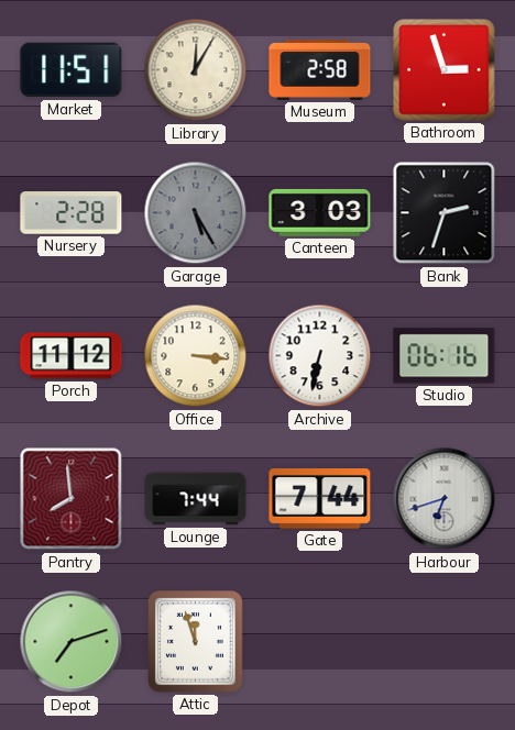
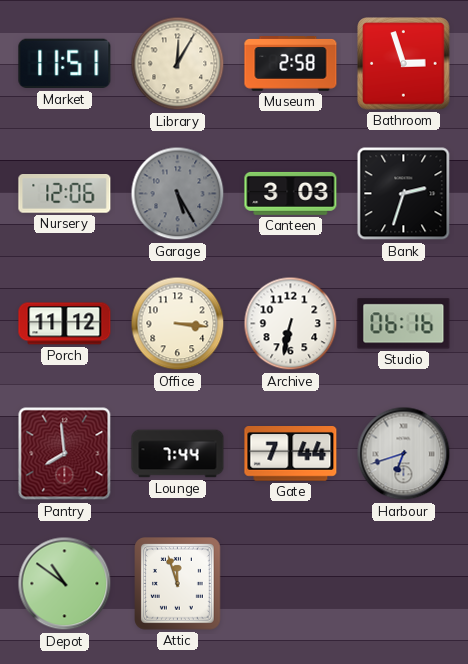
Nursery: 2:28 -> 12:06 (65, 194)
Depot: 7:12 -> 10:51 (65, 584)
